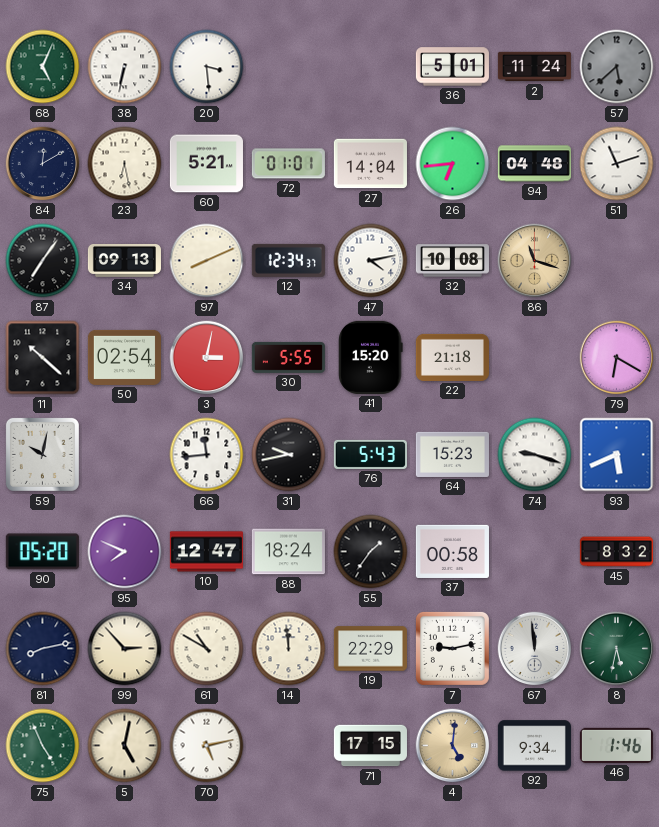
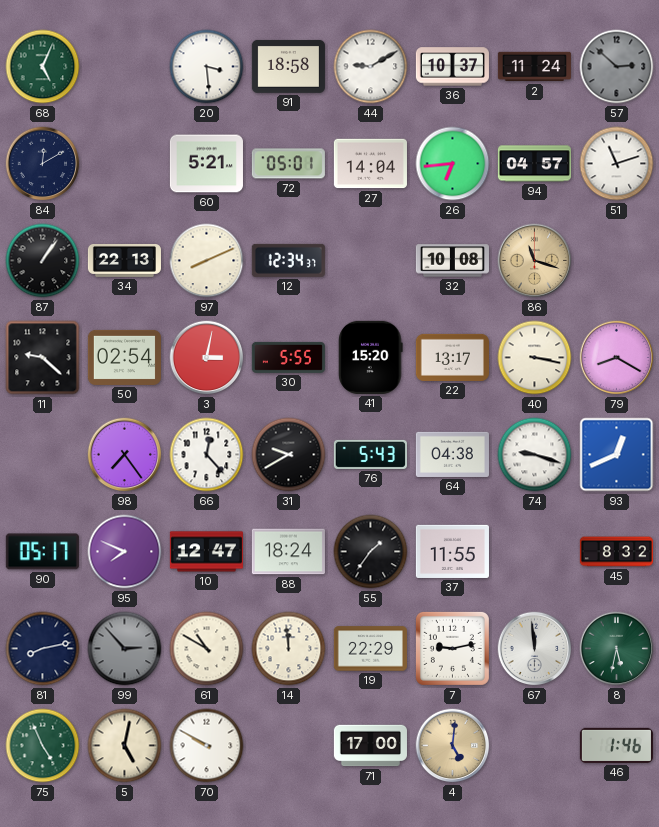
38: 6:32 -> none (125, 67)
91: none -> 18:58 (288, 66)
44: none -> 9:10 (371, 67)
36: 5:01 -> 10:37 (452, 67)
57: 5:38 -> 2:52 (617, 67)
23: 6:28 -> none (125, 164)
72: 01:01 -> 05:01 (288, 164)
94: 04:48 -> 04:57 (534, 164)
87: 7:06 -> 1:06 (43, 261)
34: 09:13 -> 22:13 (124, 261)
47: 4:13 -> none (371, 261)
11: 10:22 -> 9:22 (43, 358)
22: 21:18 -> 13:17 (452, 357)
40: none -> 3:17 (535, 358)
79: 6:20 -> 8:20 (617, 358)
59: 10:02 -> none (42, 454)
98: none -> 7:24 (125, 455)
66: 11:44 -> 12:23 (207, 455)
31: 9:43 -> 9:40 (289, 455)
64: 15:23 -> 04:38 (452, 454)
93: 5:41 -> 12:41 (617, 455)
90: 05:20 -> 05:17 (42, 552)
37: 00:58 -> 11:55 (452, 551)
99 dial: cream -> grey (125, 649)
70: 5:13 -> 9:50 (207, 746)
71: 17:15 -> 17:00 (370, 746)
92: 9:34 -> none (534, 746)
